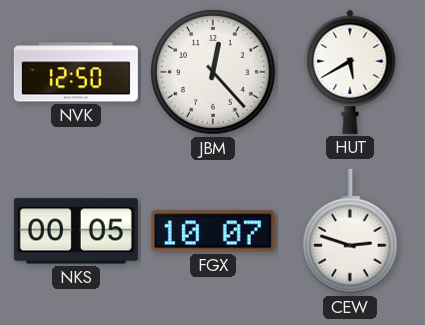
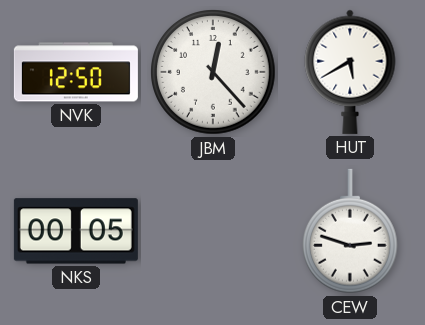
FGX: 10:07 -> none (213, 231)
